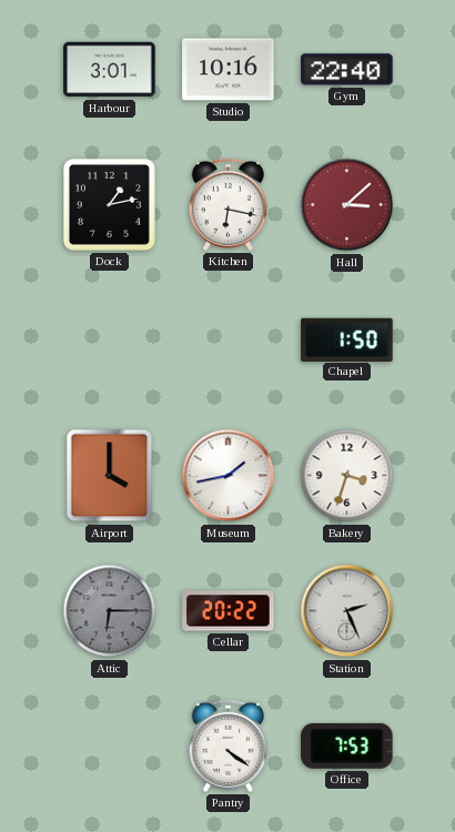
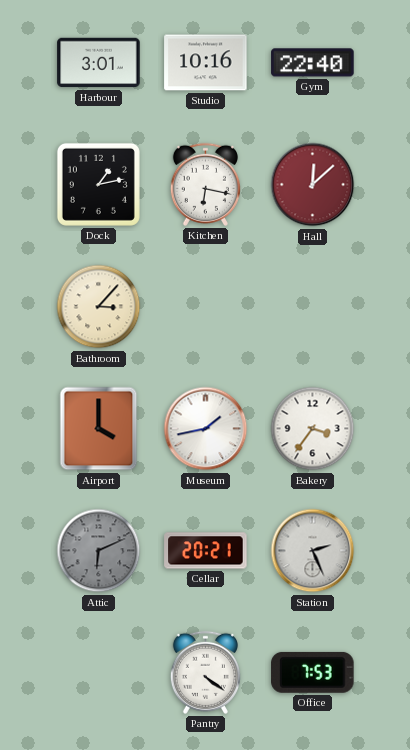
Hall: 3:08 -> 12:08 (313, 185)
Bathroom: none -> 3:07 (99, 307)
Chapel: 1:50 -> none (347, 339)
Bakery: 3:33 -> 3:36 (313, 429)
Attic: 6:15 -> 6:11 (99, 551)
Cellar: 20:22 -> 20:21 (206, 551)
